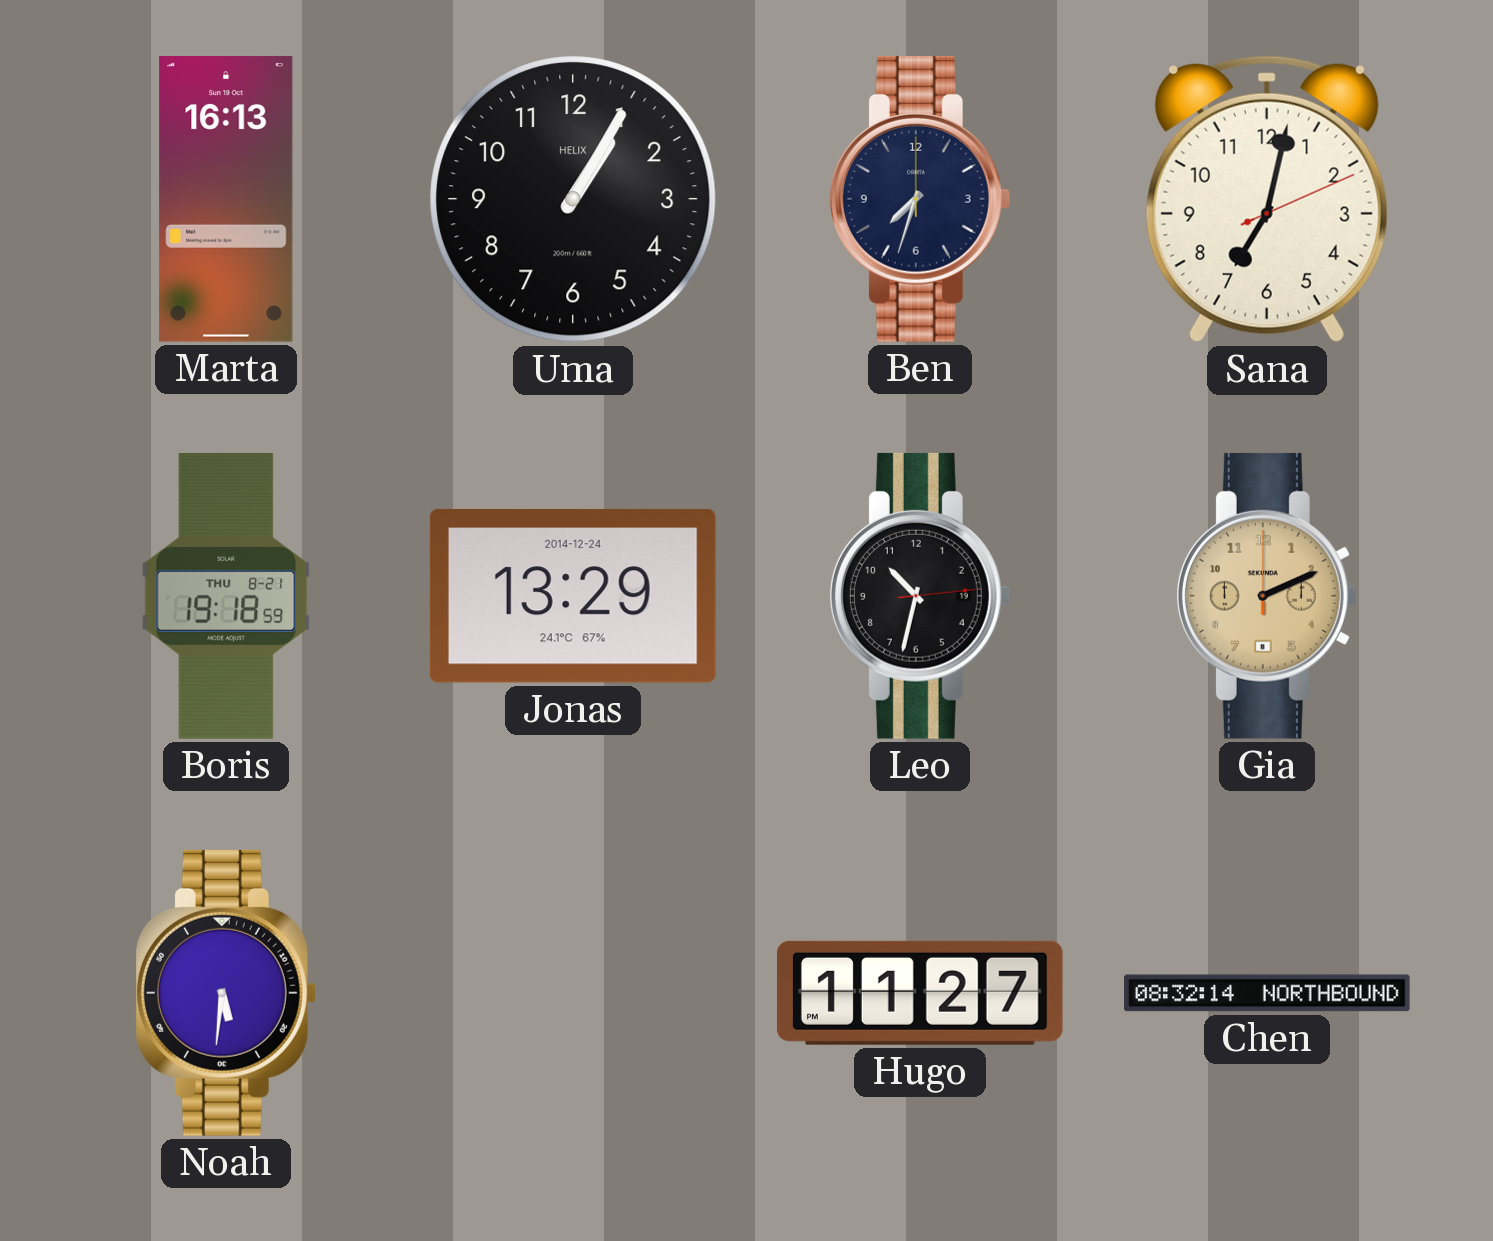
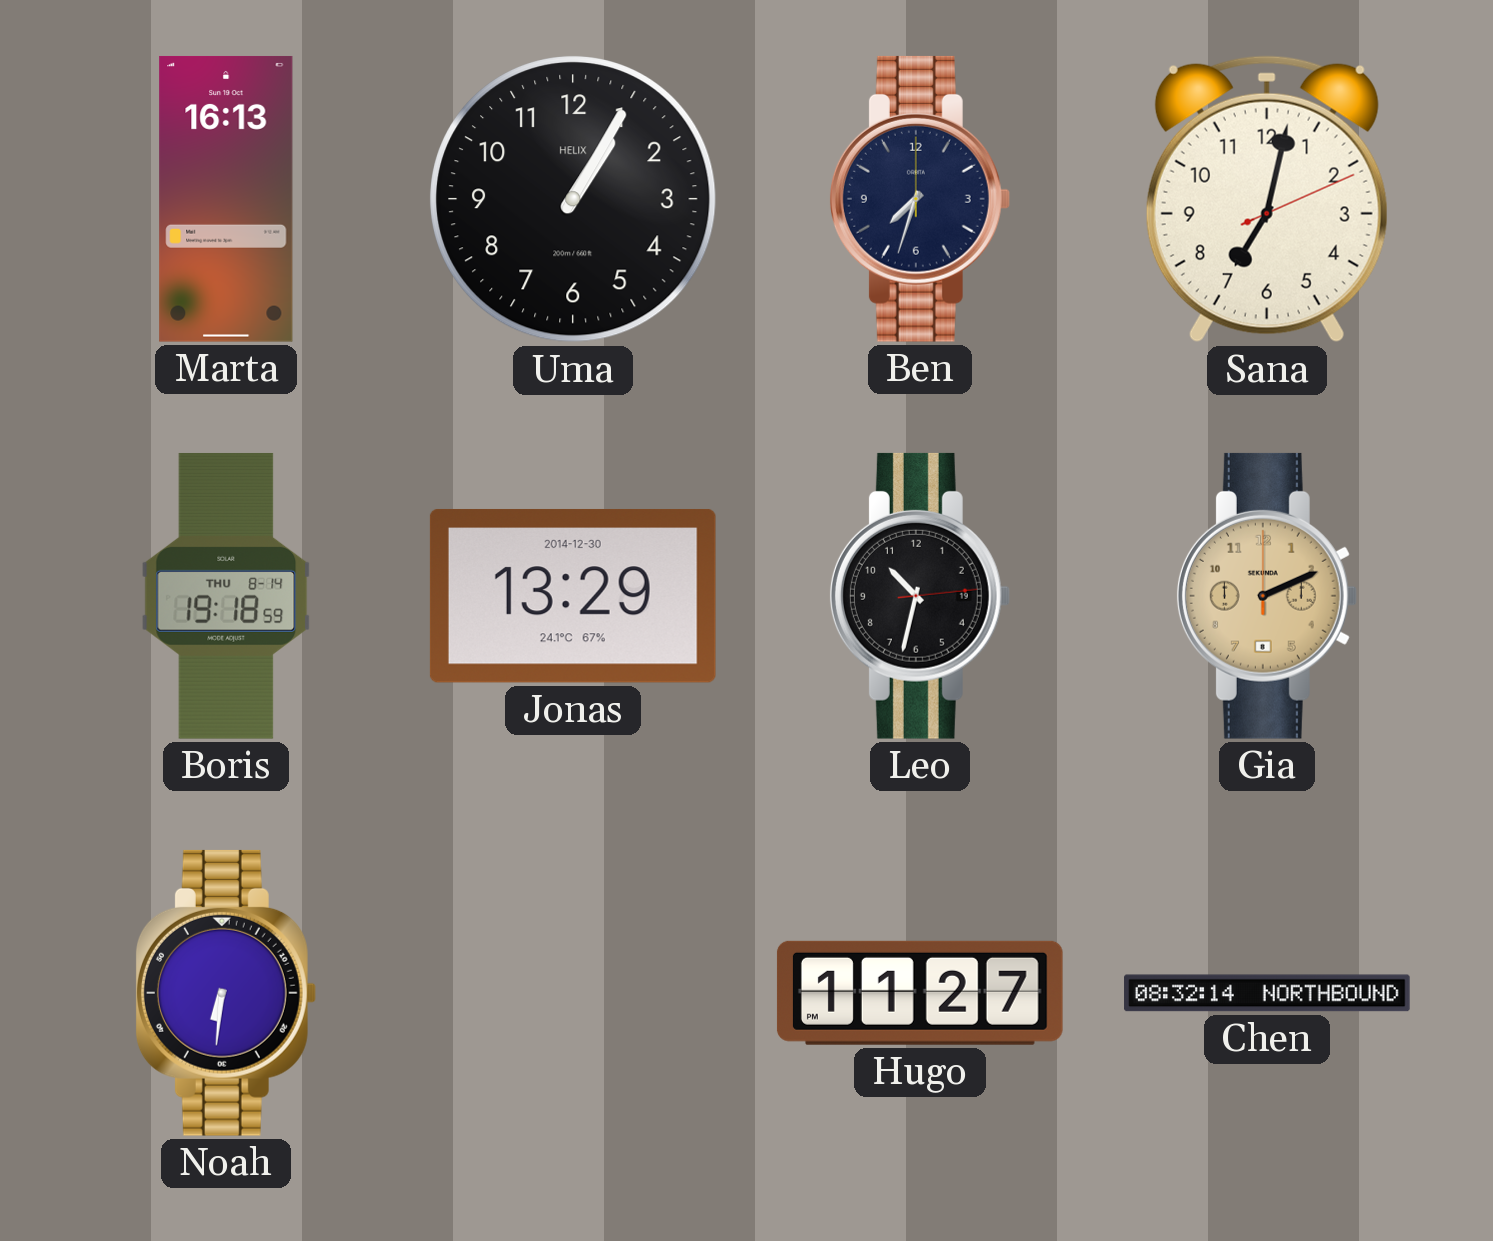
Boris date: THU 8-21 -> THU 8-14 (226, 596)
Jonas date: 2014-12-24 -> 2014-12-30 (573, 596)
Noah: 5:31 -> 6:31 (225, 993)
